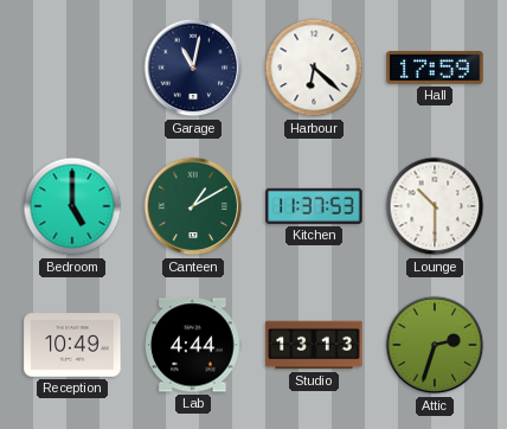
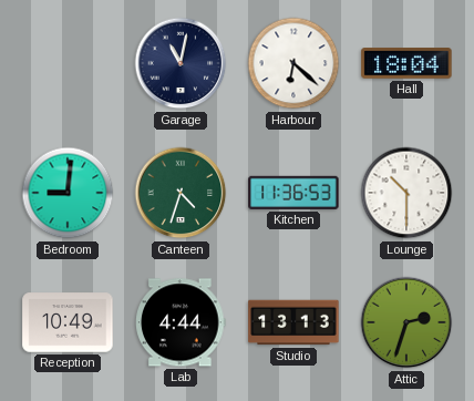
Hall: 17:59 -> 18:04 (406, 63)
Bedroom: 5:00 -> 9:01 (68, 193)
Canteen: 1:10 -> 4:33 (181, 193)
Kitchen: 11:37 -> 11:36 (293, 193)
